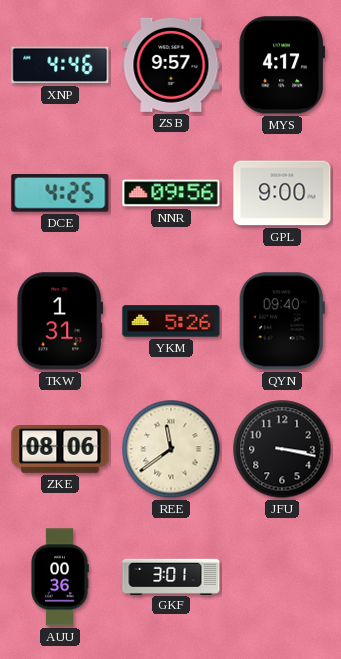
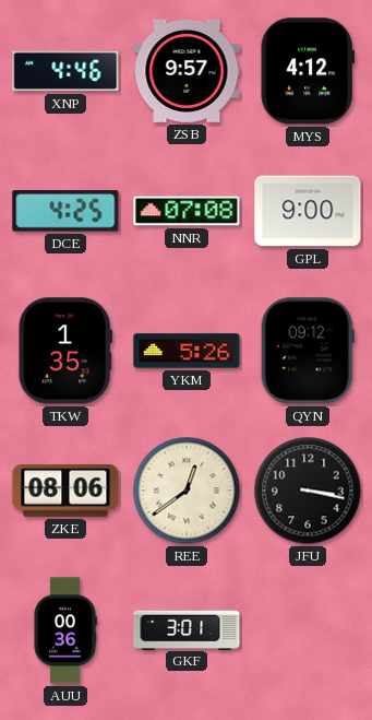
MYS: 4:17 -> 4:12 (307, 71)
NNR: 09:56 -> 07:08 (187, 211)
TKW: 1:31 -> 1:35 (65, 351)
QYN: 09:40 -> 09:12 (308, 351)
REE: 11:39 -> 12:39 (187, 491)
